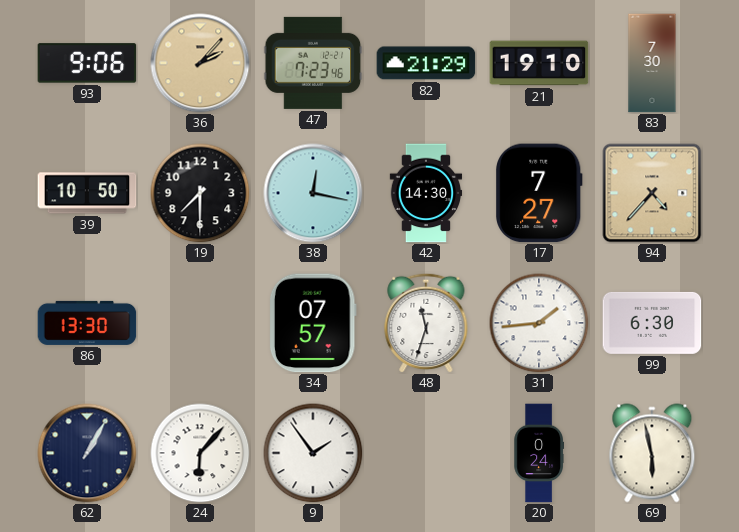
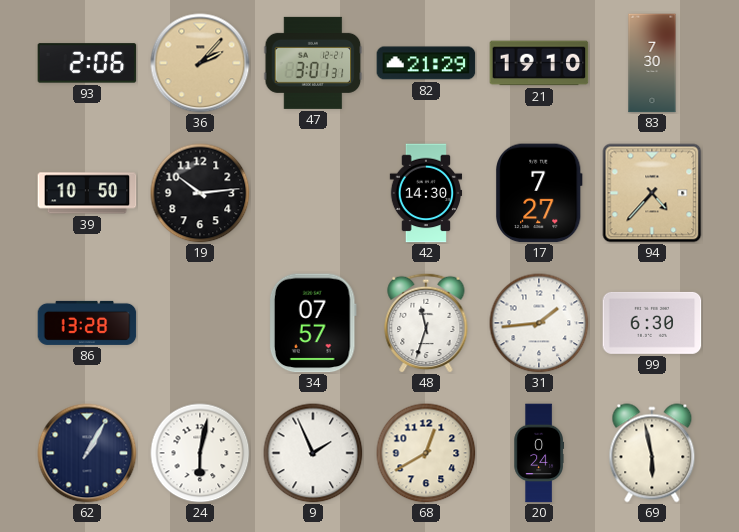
93: 9:06 -> 2:06 (87, 63)
47: 7:23 -> 3:01 (313, 63)
19: 7:30 -> 10:14 (200, 193)
38: 12:17 -> none (313, 193)
86: 13:30 -> 13:28 (87, 323)
24: 6:07 -> 6:02 (200, 453)
9: 1:54 -> 1:56 (313, 453)
68: none -> 12:40 (426, 453)
